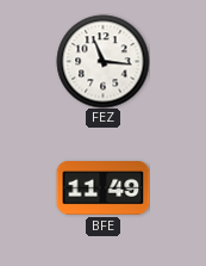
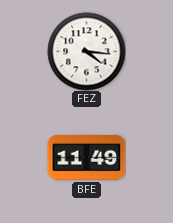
FEZ: 11:16 -> 4:16 (86, 51)
